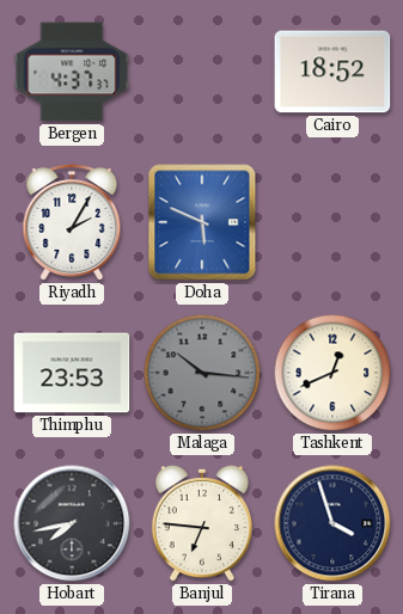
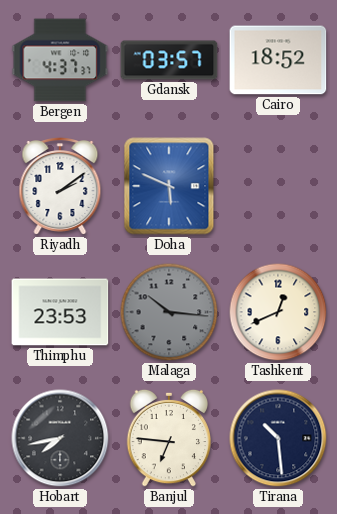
Gdansk: none -> 03:57 (169, 60)
Riyadh: 2:05 -> 2:09 (60, 187)
Tirana: 3:57 -> 10:29 (278, 438)
